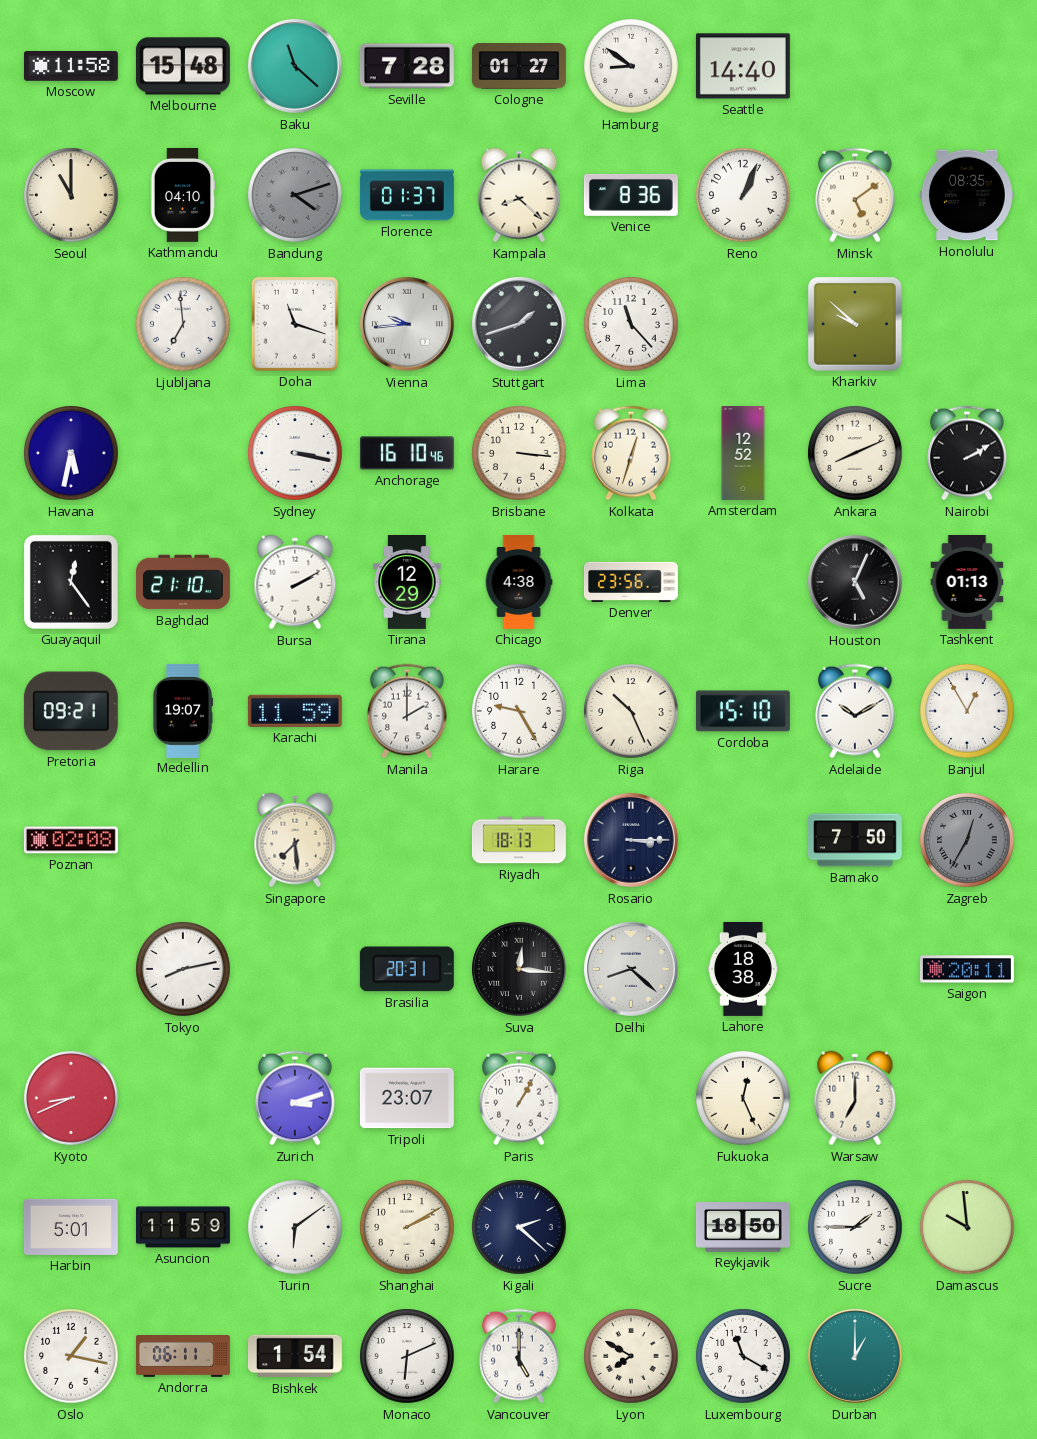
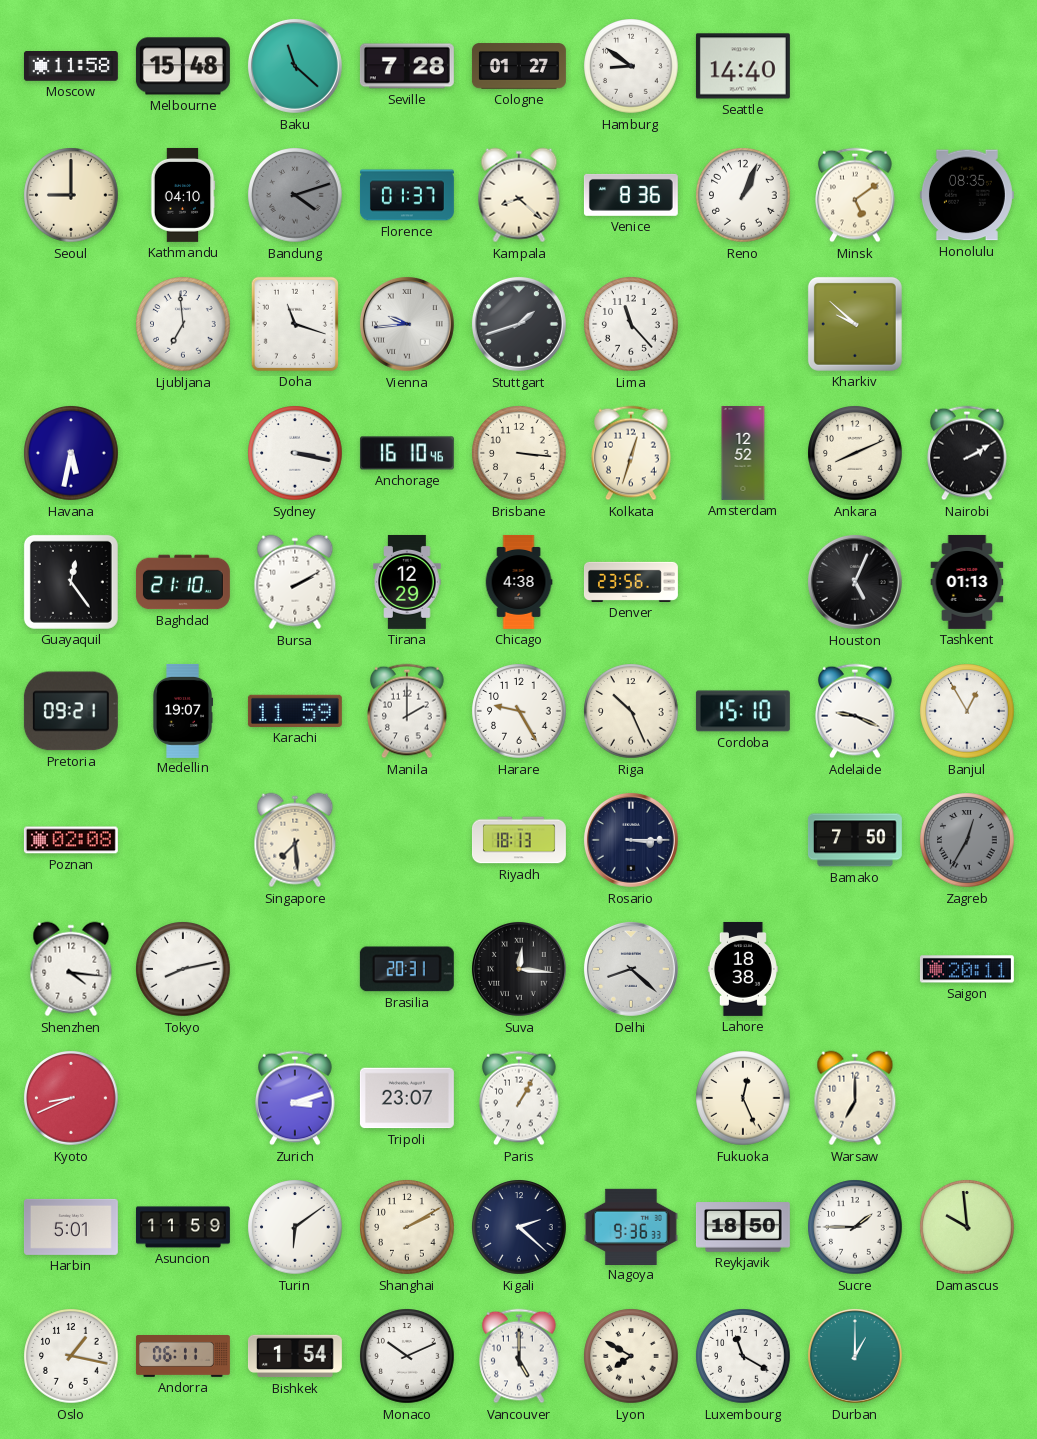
Seoul: 11:00 -> 9:00 (71, 195)
Adelaide: 10:10 -> 9:19 (855, 711)
Shenzhen: none -> 4:16 (71, 969)
Nagoya: none -> 9:36 (631, 1226)
Monaco: 6:11 -> 10:11 (407, 1356)
